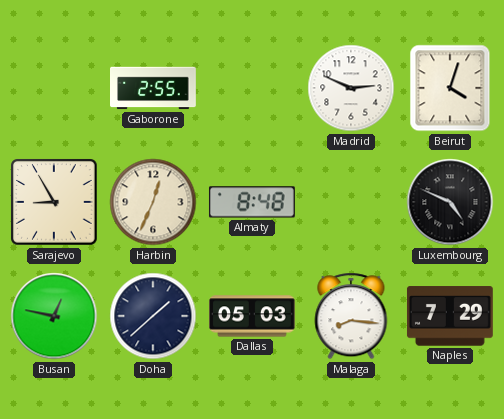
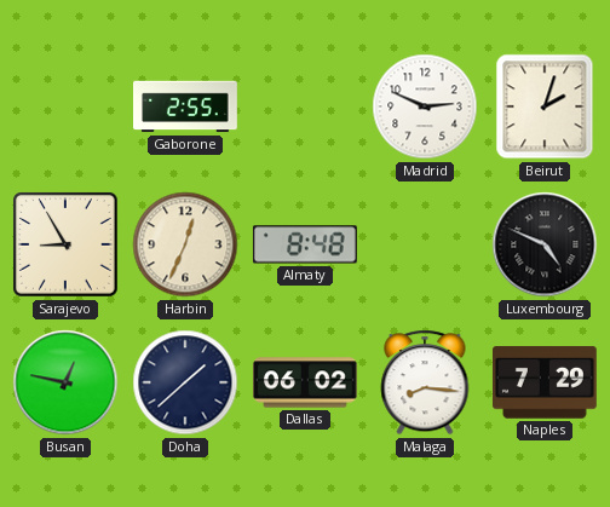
Beirut: 4:03 -> 2:03 (545, 106)
Dallas: 05:03 -> 06:02 (306, 382)
